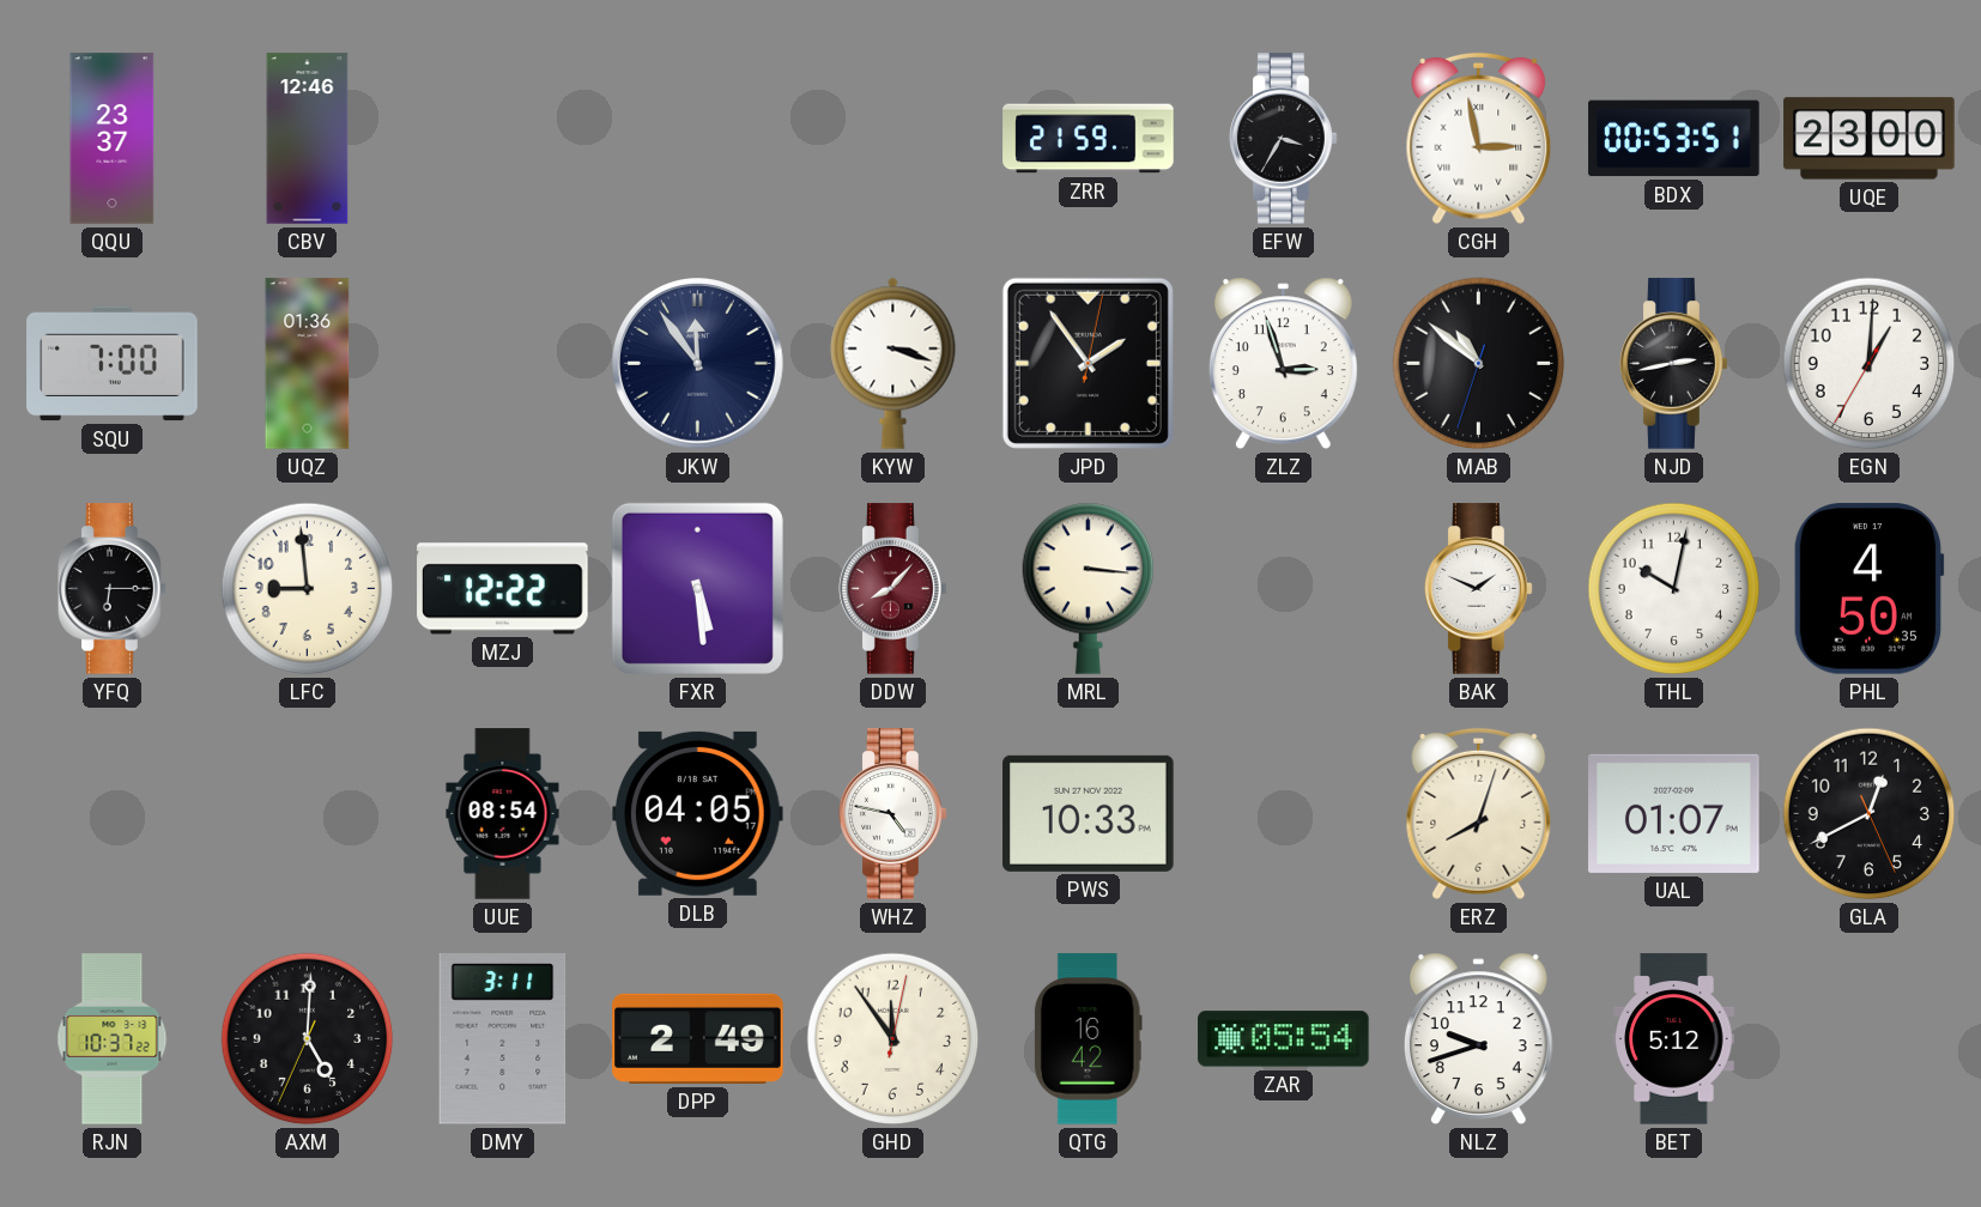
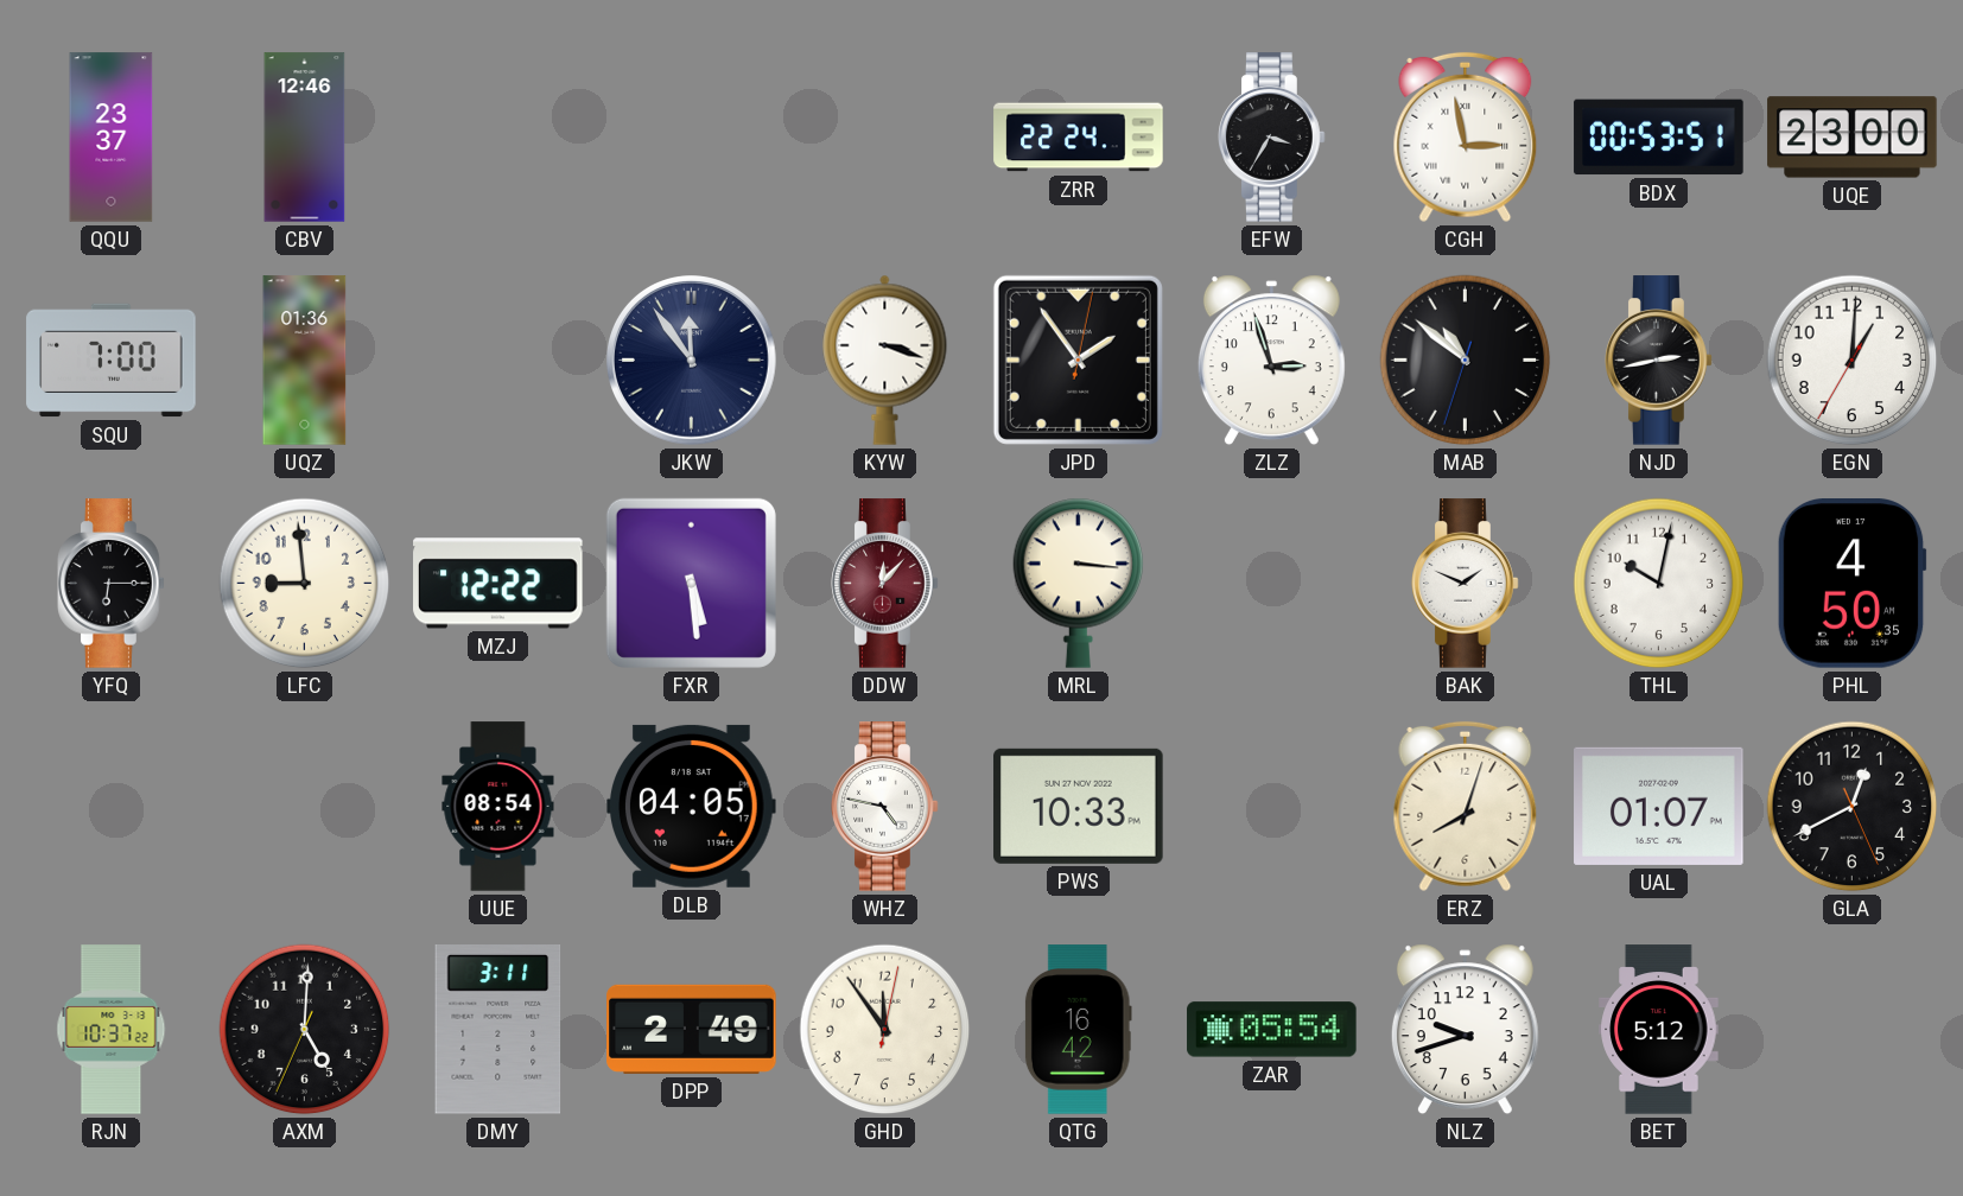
ZRR: 21:59 -> 22:24 (1079, 138)
DDW: 8:07 -> 12:07 (885, 584)
